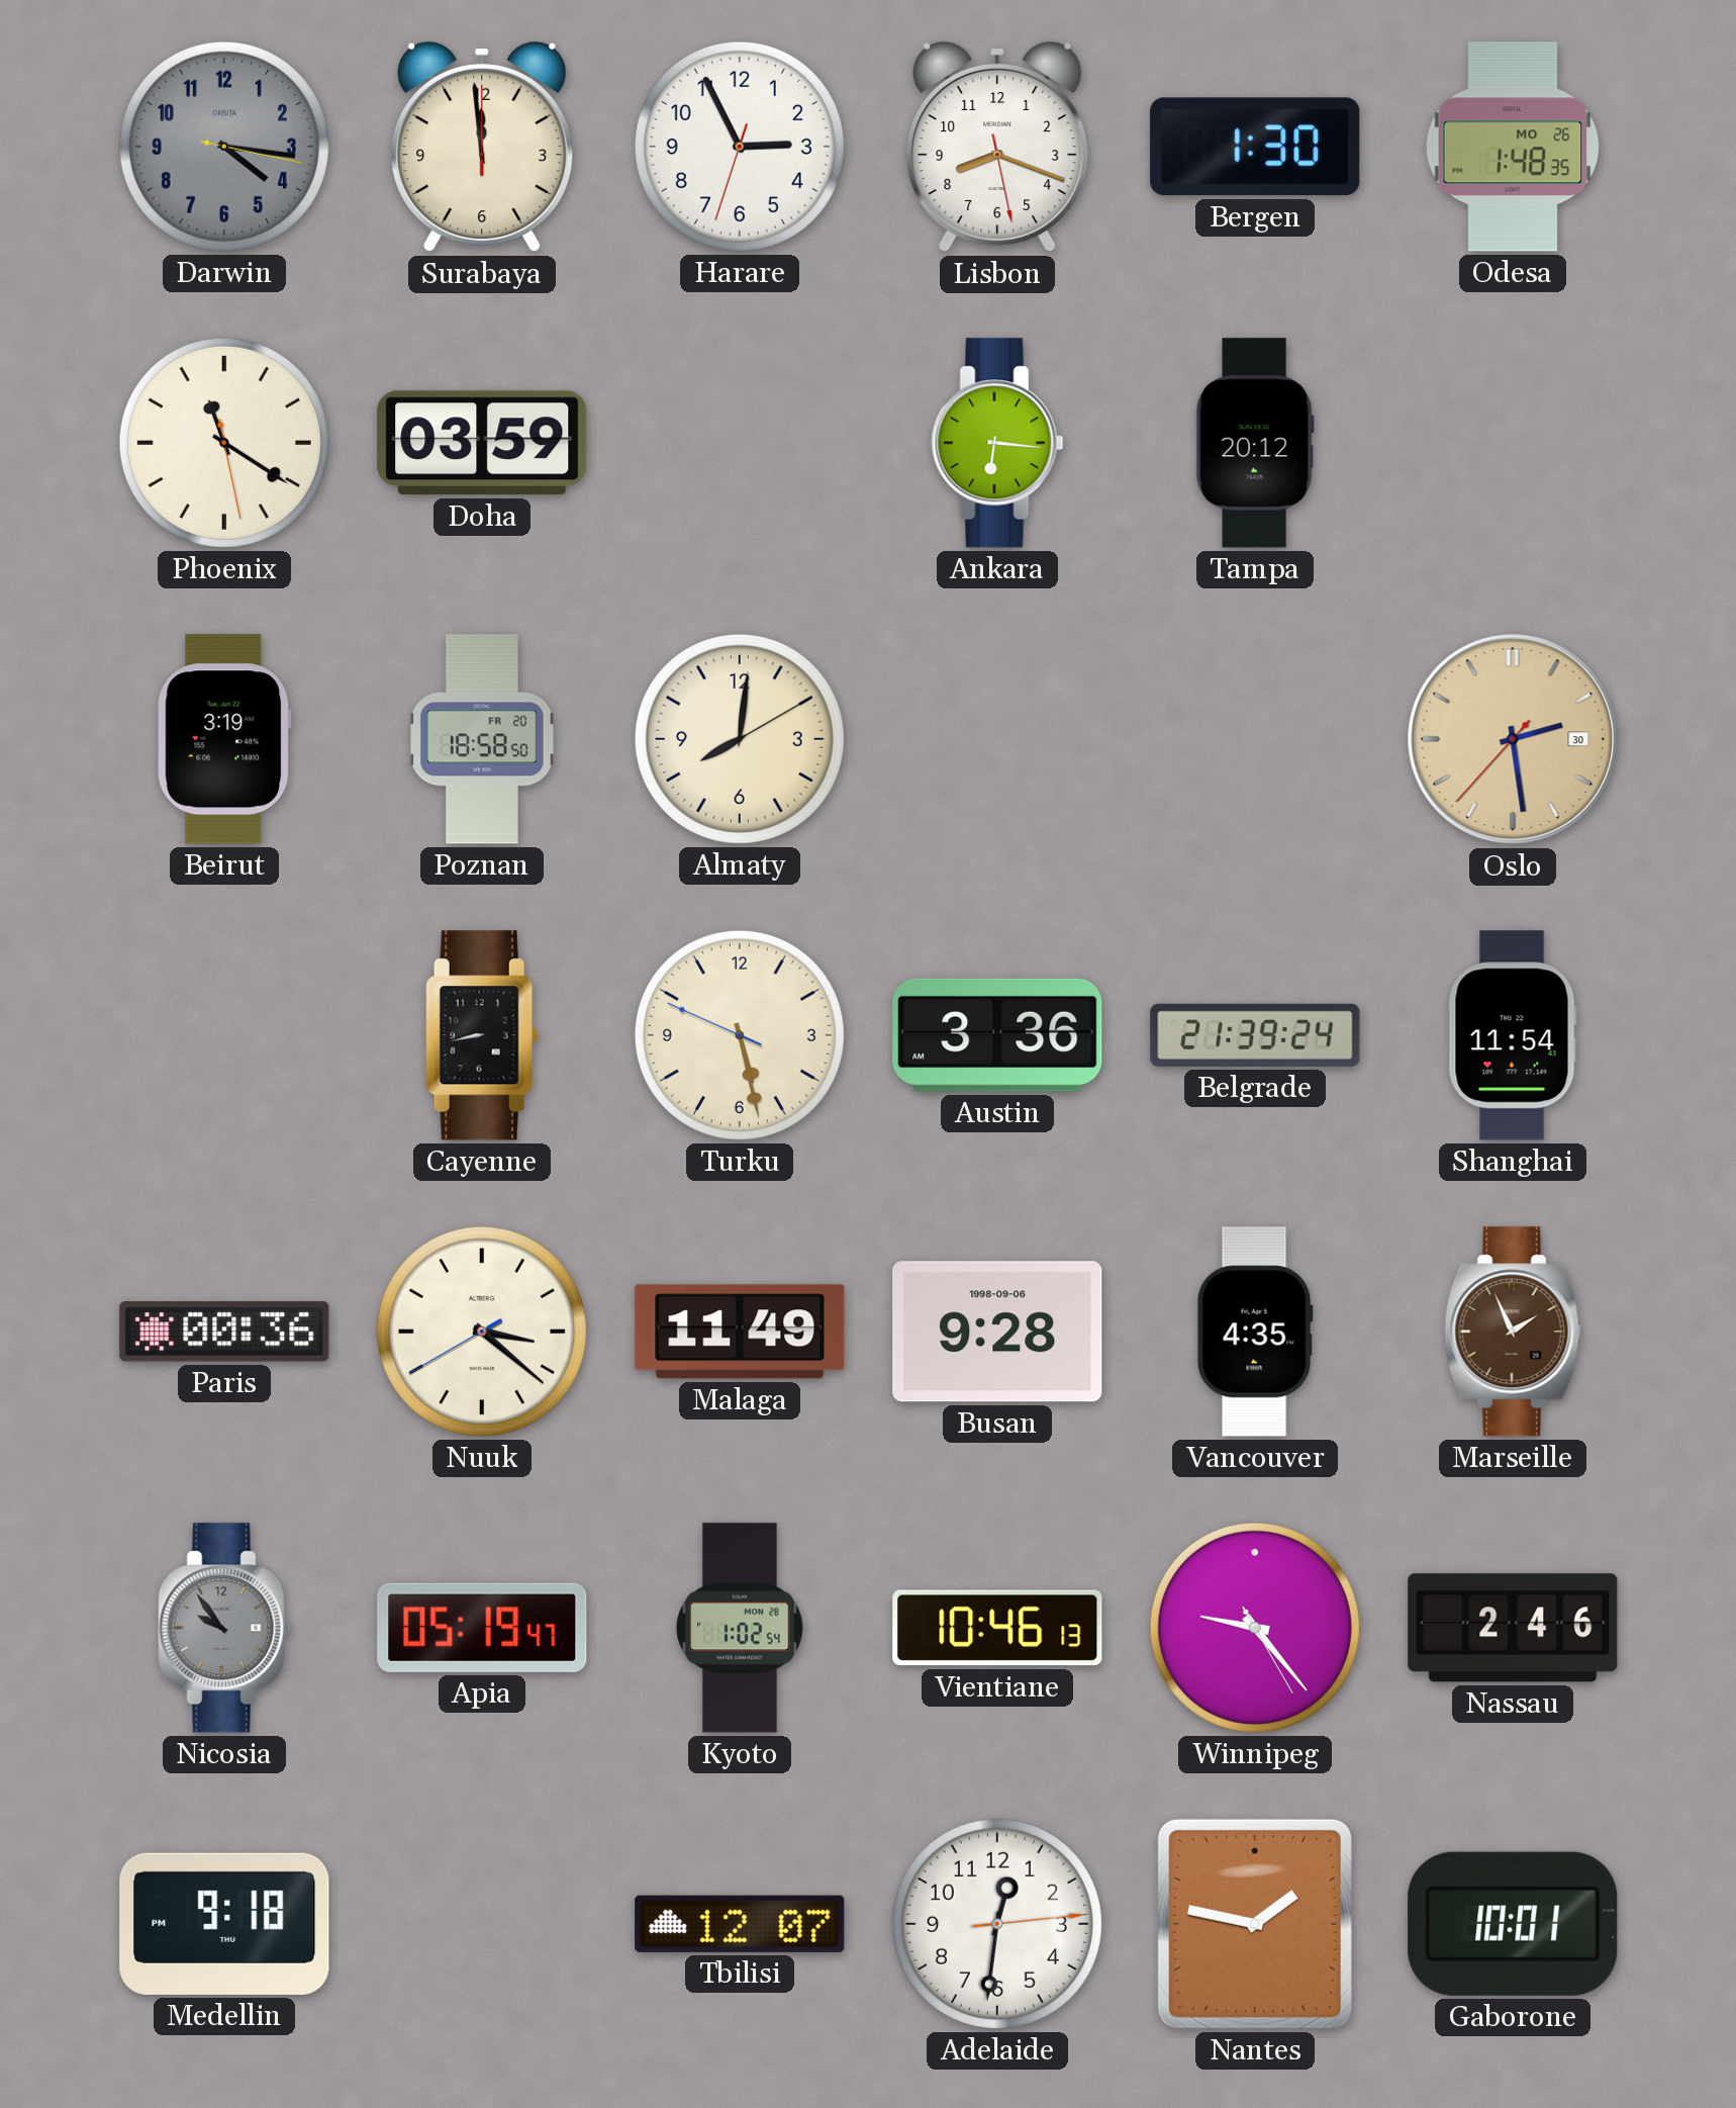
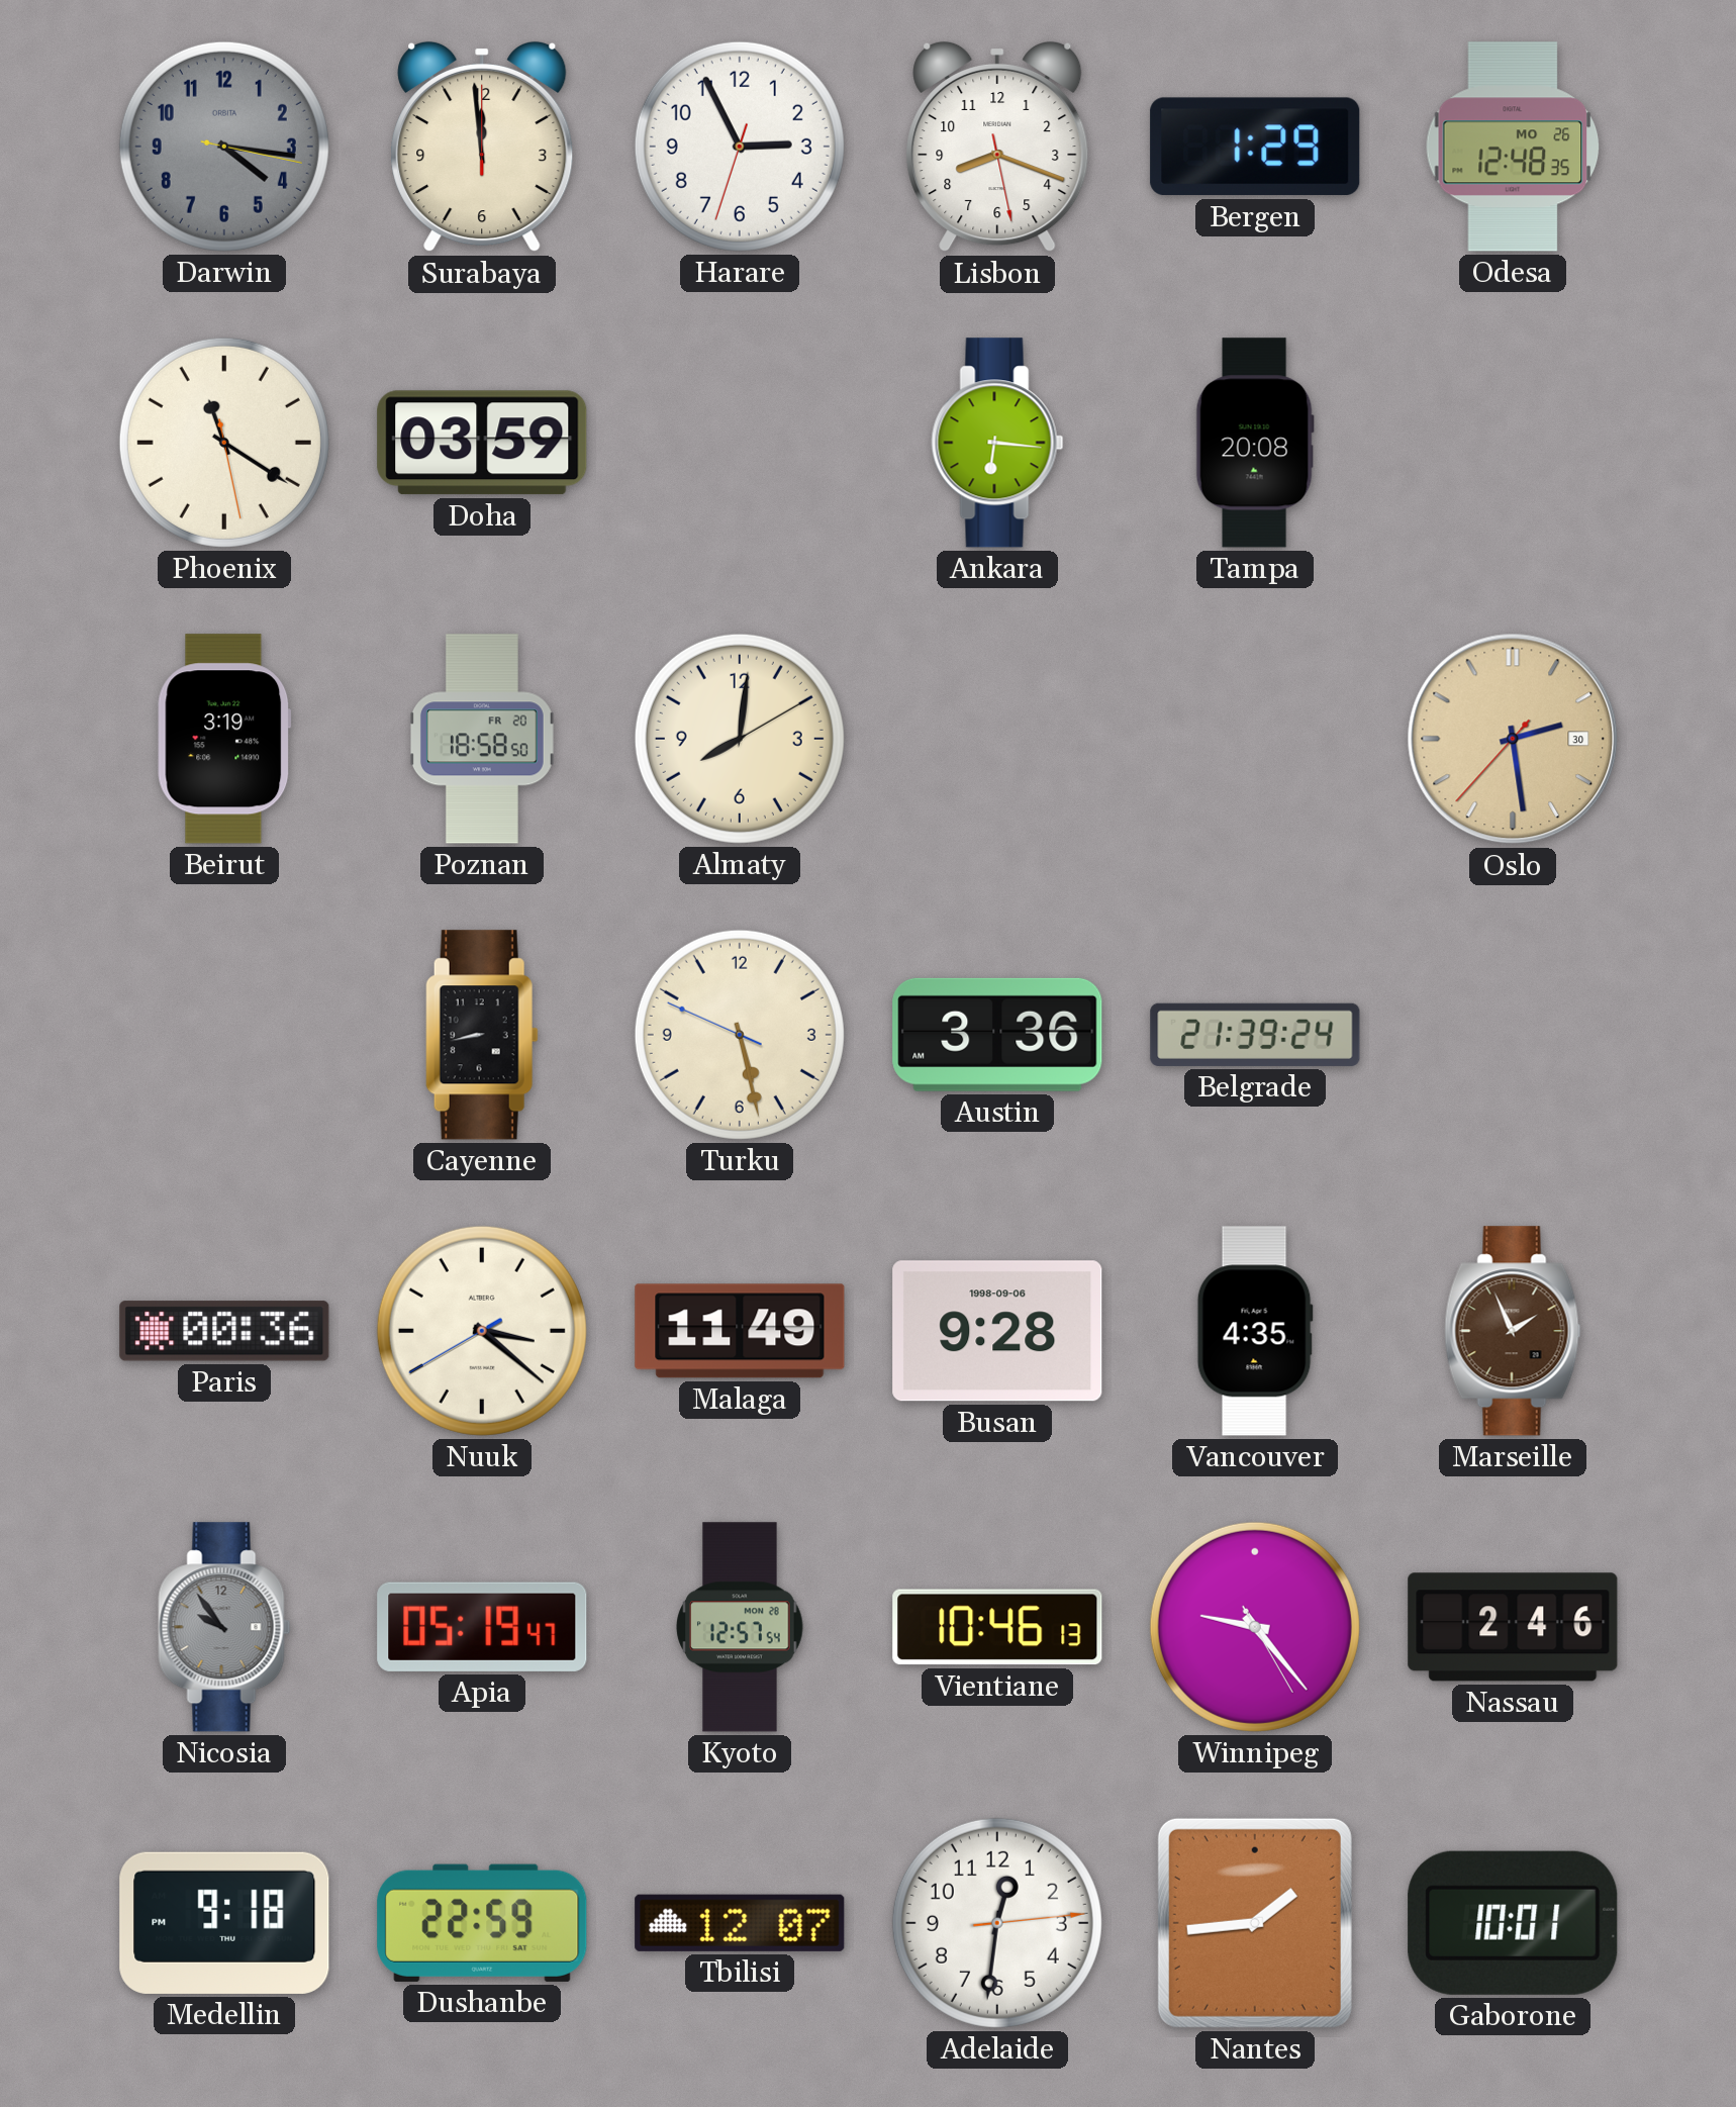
Bergen: 1:30 -> 1:29 (1255, 147)
Odesa: 1:48 -> 12:48 (1513, 147)
Tampa: 20:12 -> 20:08 (1255, 443)
Shanghai: 11:54 -> none (1513, 1035)
Kyoto: 1:02 -> 12:57 (740, 1627)
Dushanbe: none -> 22:59 (482, 1923)
Nantes: 1:47 -> 1:44 (1255, 1923)
